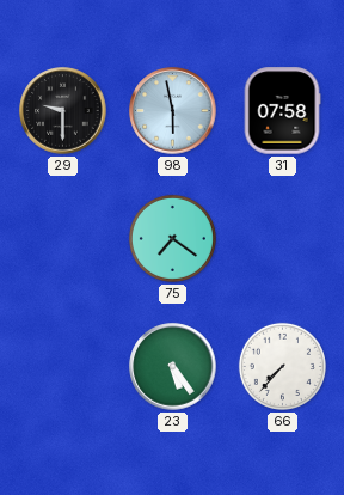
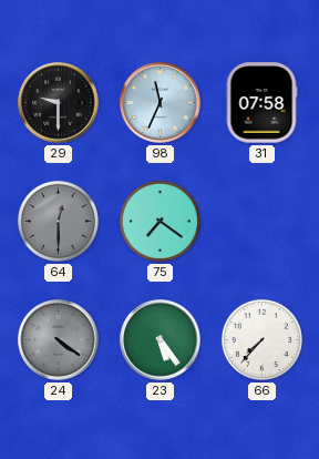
98: 5:58 -> 11:34 (161, 103)
64: none -> 12:30 (58, 221)
24: none -> 4:21 (59, 340)
